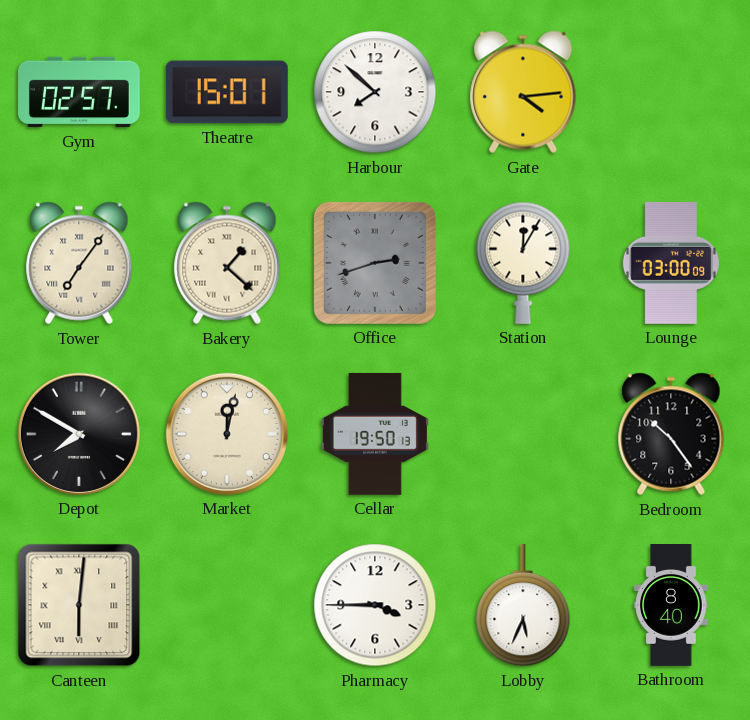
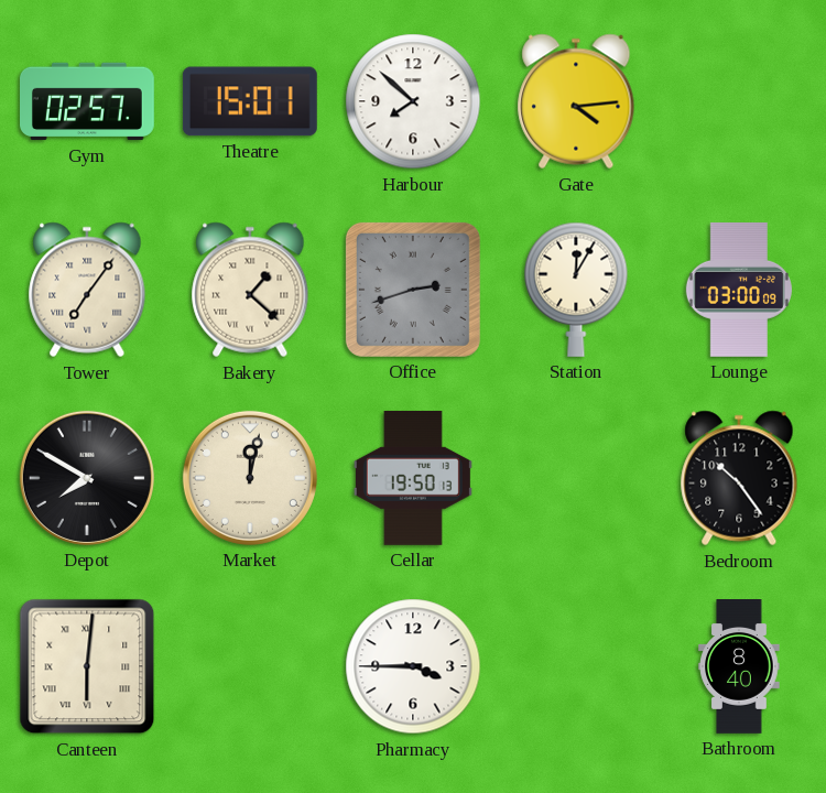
Lobby: 5:34 -> none (523, 605)
